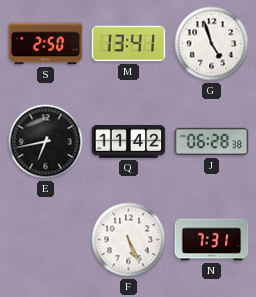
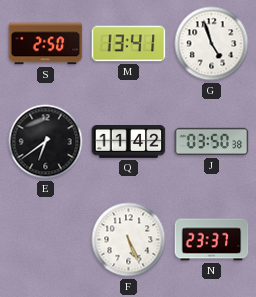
E: 6:43 -> 6:39 (46, 142)
J: 06:28 -> 03:50 (212, 142)
N: 7:31 -> 23:37 (212, 240)
